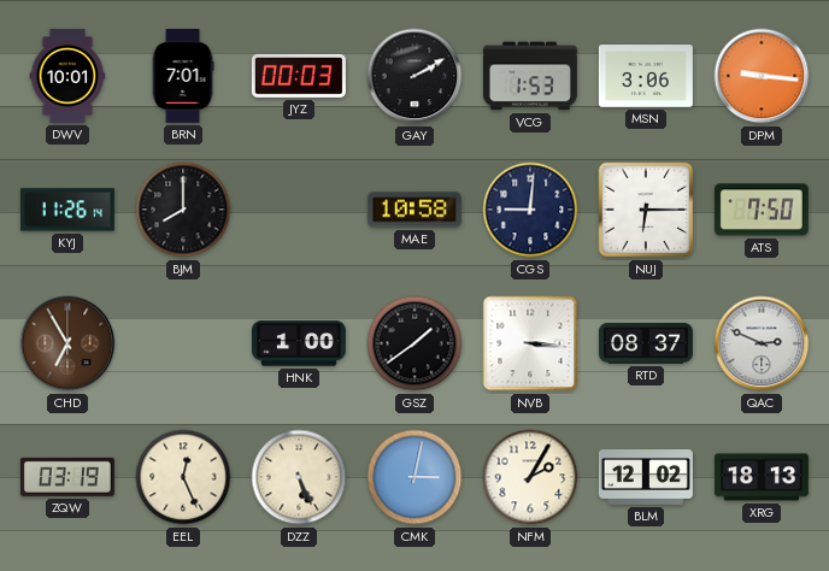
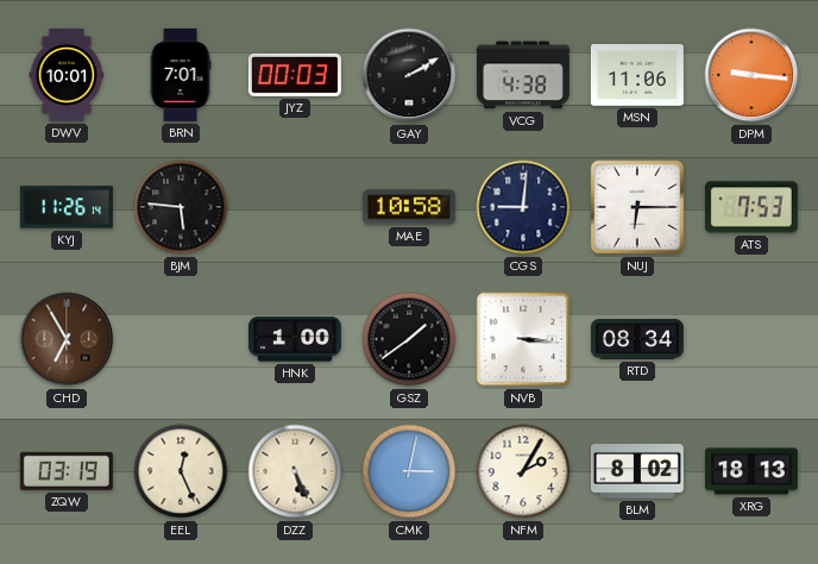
VCG: 1:53 -> 4:38 (523, 75)
MSN: 3:06 -> 11:06 (637, 76)
BJM: 8:00 -> 5:46 (181, 207)
ATS: 7:50 -> 7:53 (751, 207)
RTD: 08:37 -> 08:34 (637, 339)
QAC: 2:49 -> none (762, 343)
BLM: 12:02 -> 8:02 (637, 472)
